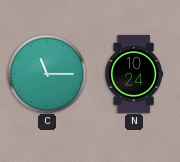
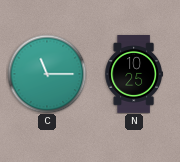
N: 10:24 -> 10:25 (133, 75)
